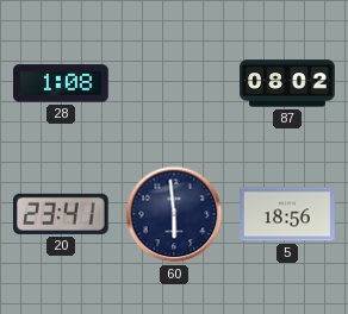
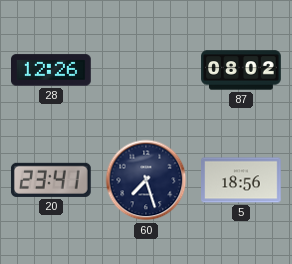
28: 1:08 -> 12:26 (52, 70)
60: 5:59 -> 7:27 (146, 180)
